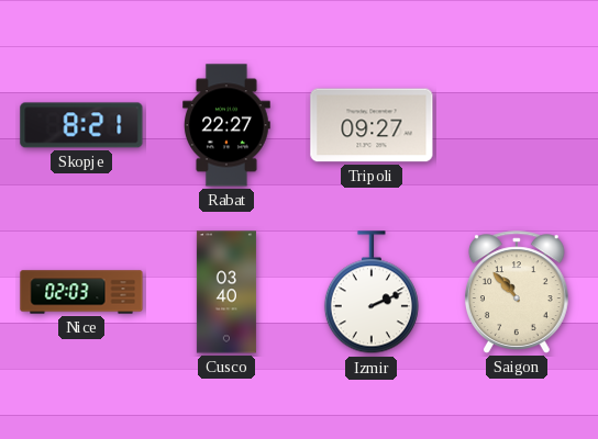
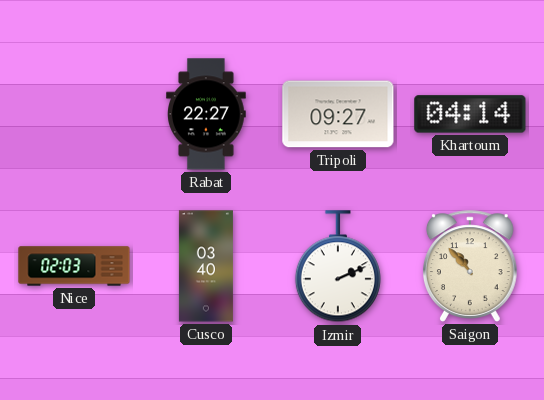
Skopje: 8:21 -> none (81, 125)
Khartoum: none -> 04:14 (470, 114)
